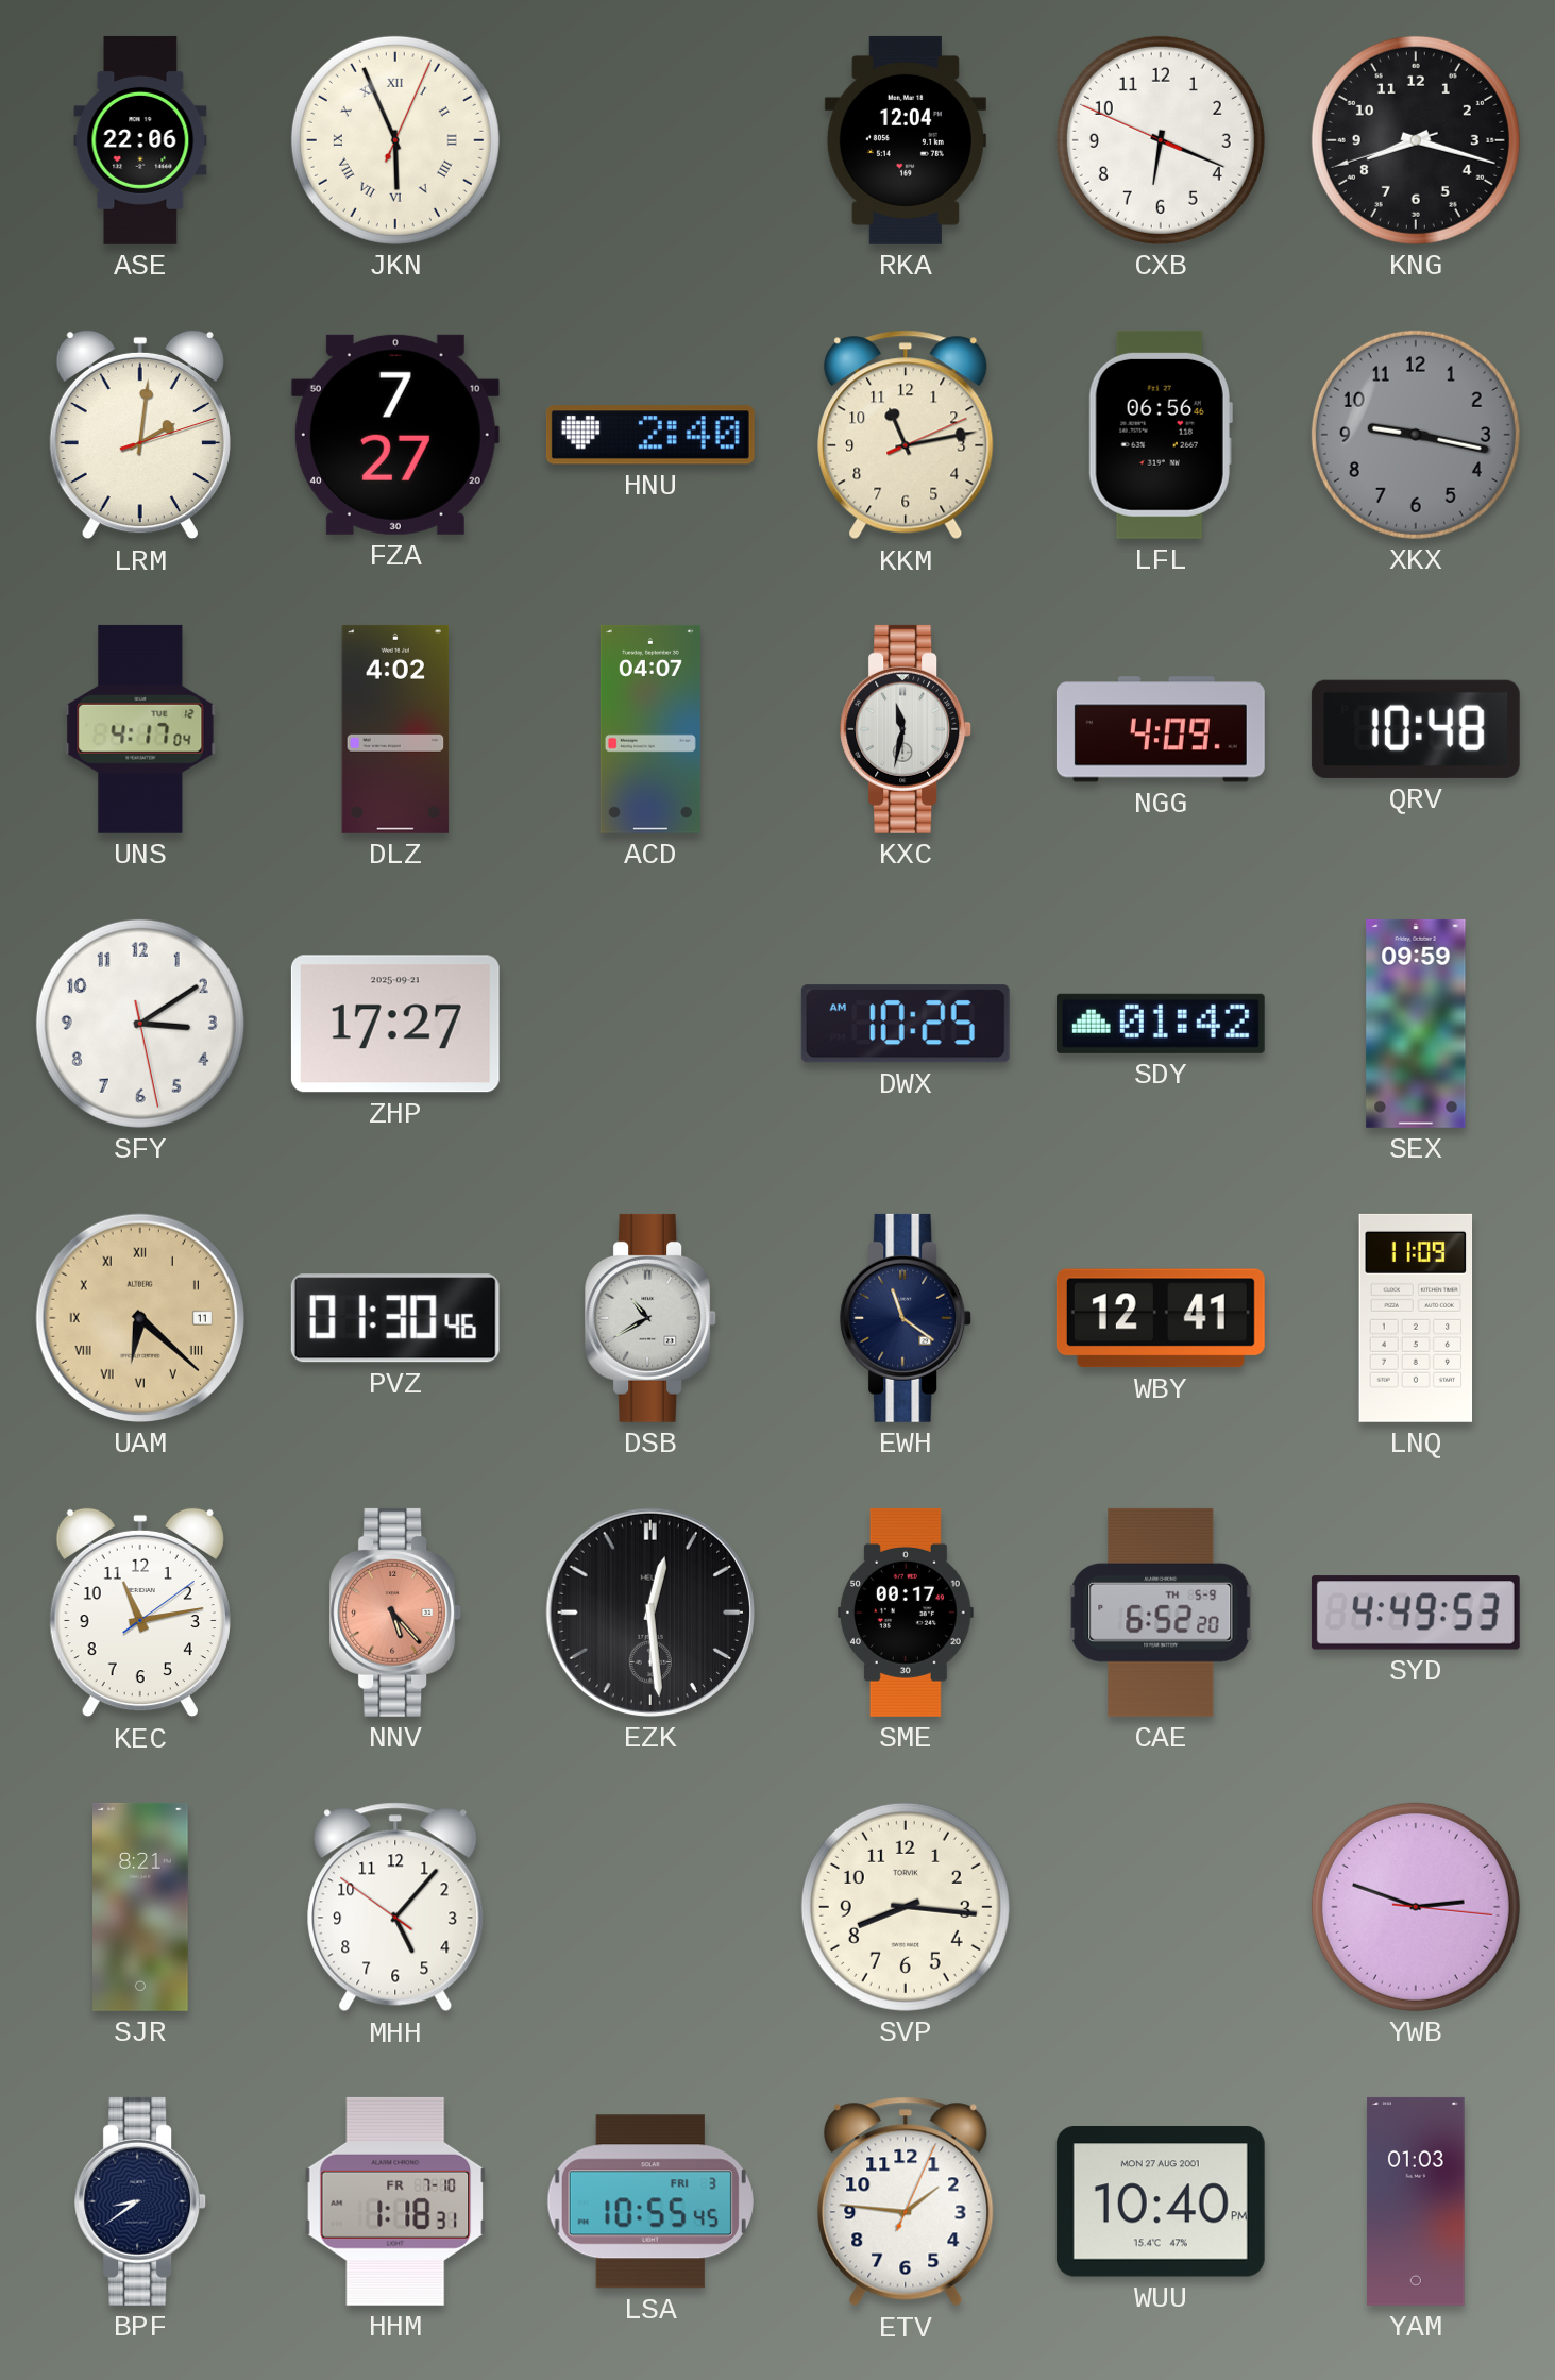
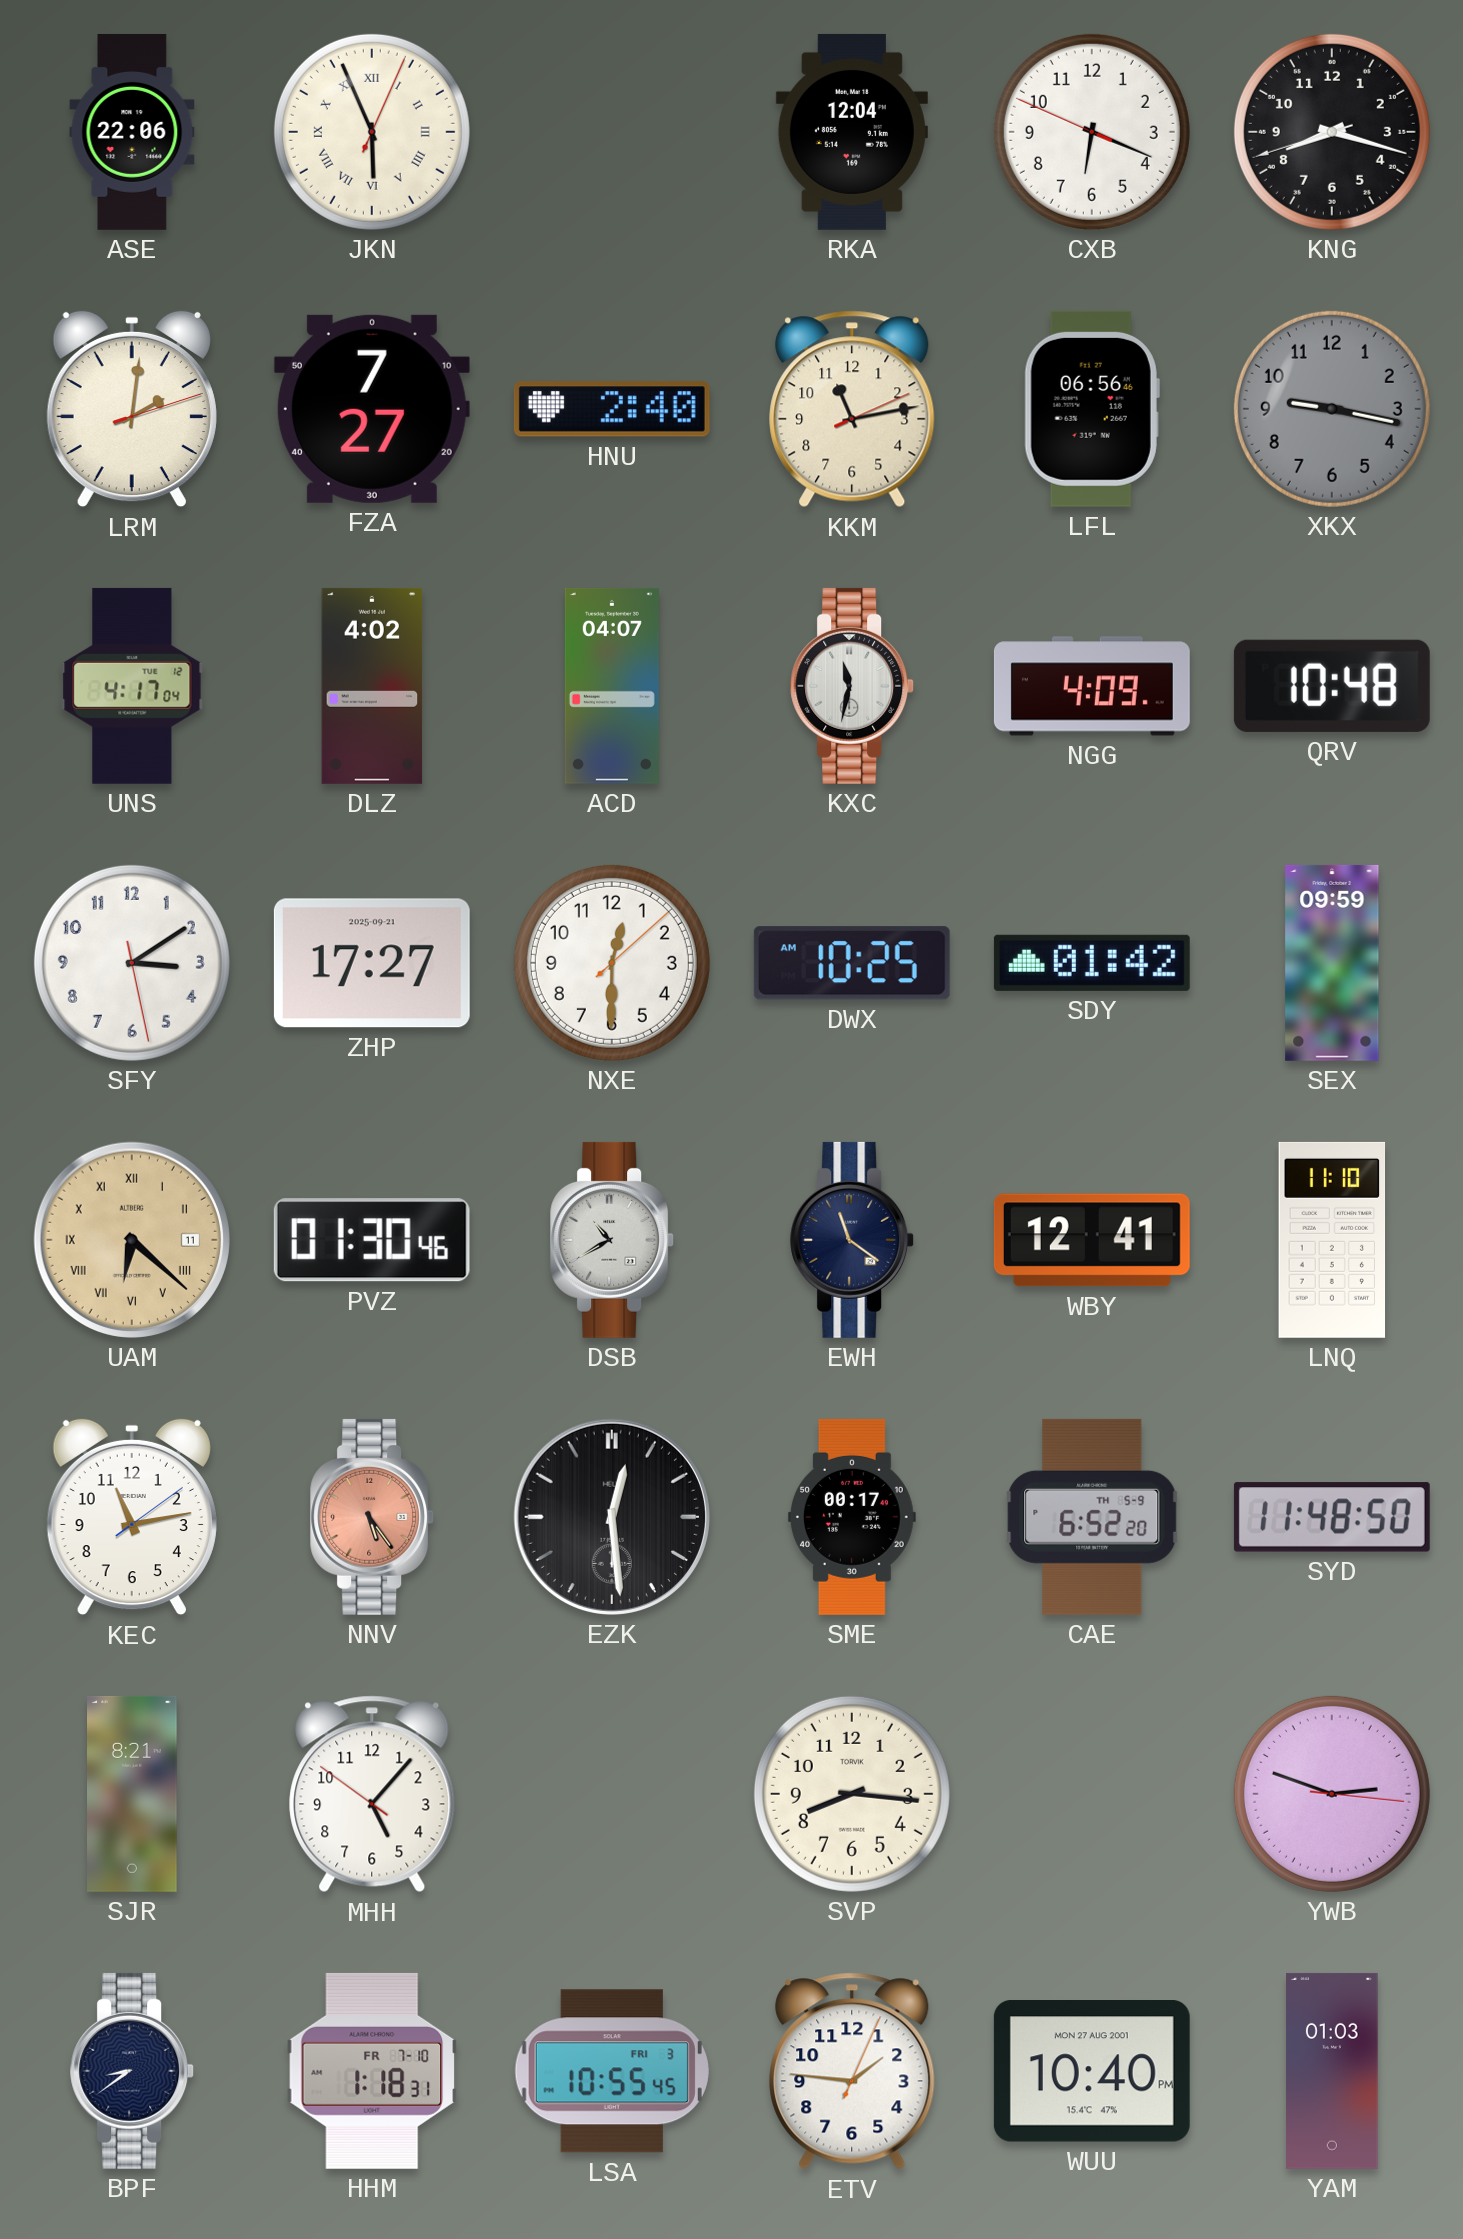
NXE: none -> 12:30 (612, 963)
LNQ: 11:09 -> 11:10 (1332, 1240)
NNV: 5:23 -> 5:24 (373, 1517)
SYD: 4:49 -> 11:48 (1332, 1517)
